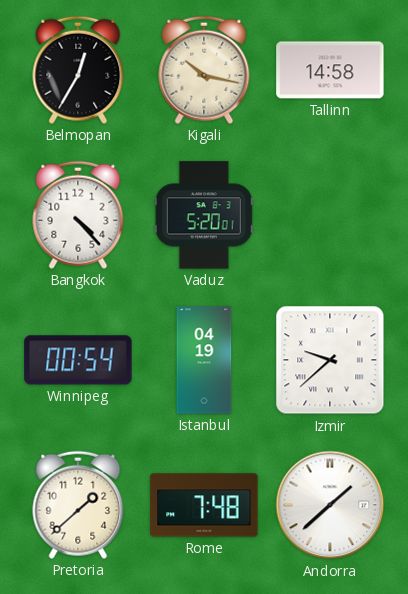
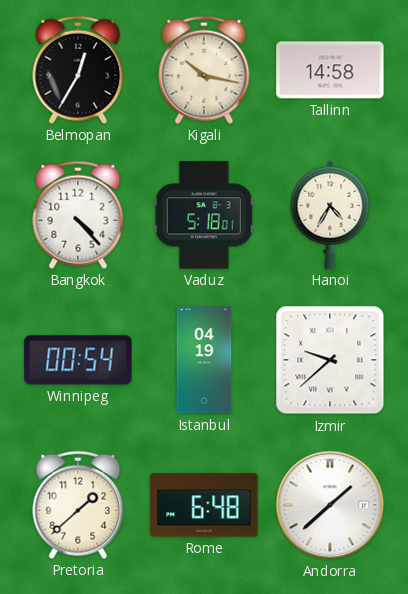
Vaduz: 5:20 -> 5:18 (204, 215)
Hanoi: none -> 4:35 (330, 215)
Rome: 7:48 -> 6:48 (204, 505)
